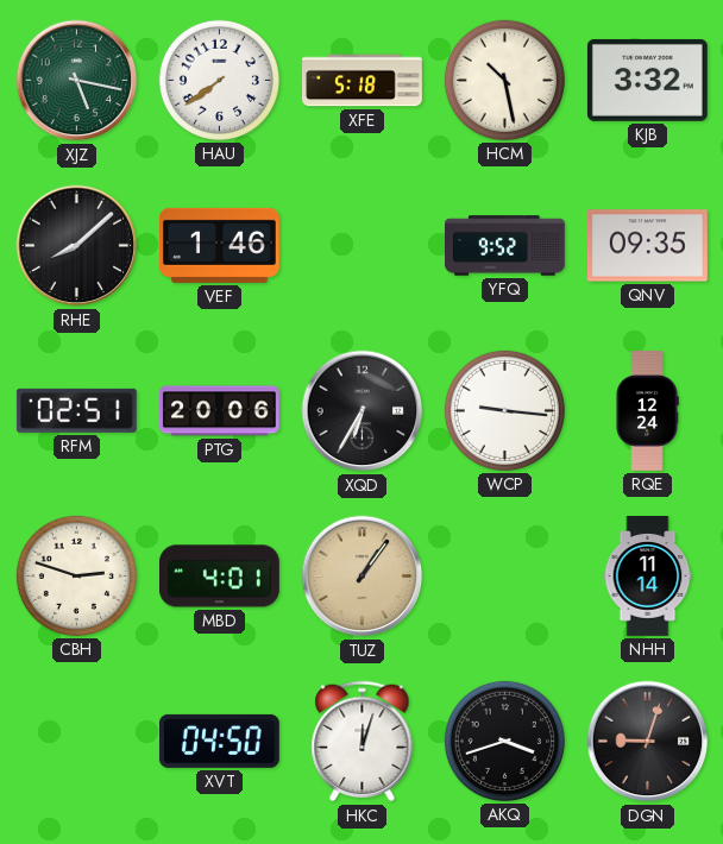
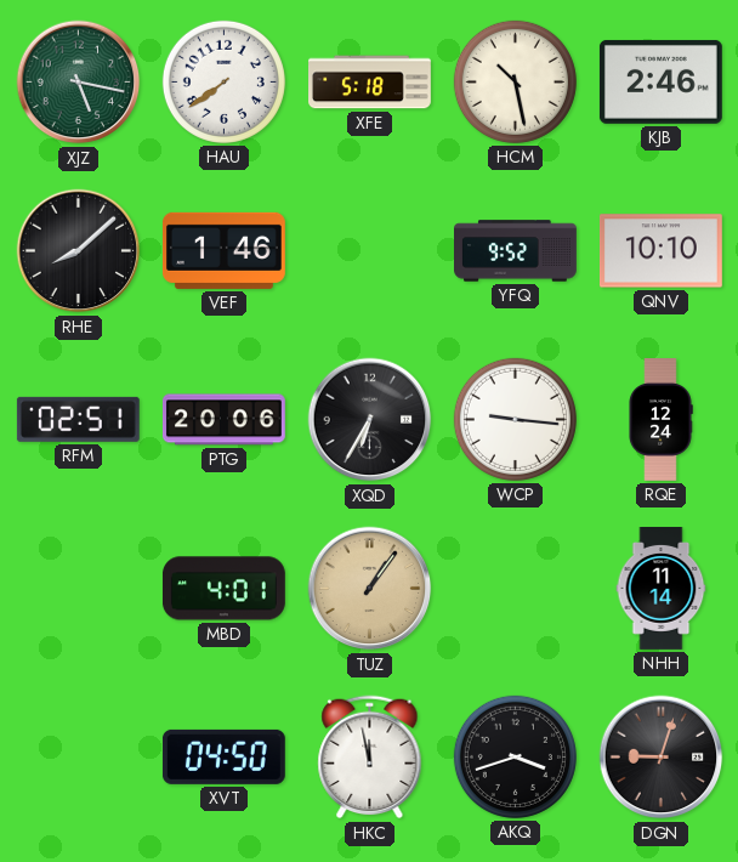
KJB: 3:32 -> 2:46 (660, 81)
QNV: 09:35 -> 10:10 (660, 251)
CBH: 2:48 -> none (76, 575)
HKC: 12:03 -> 11:58 (370, 758)
